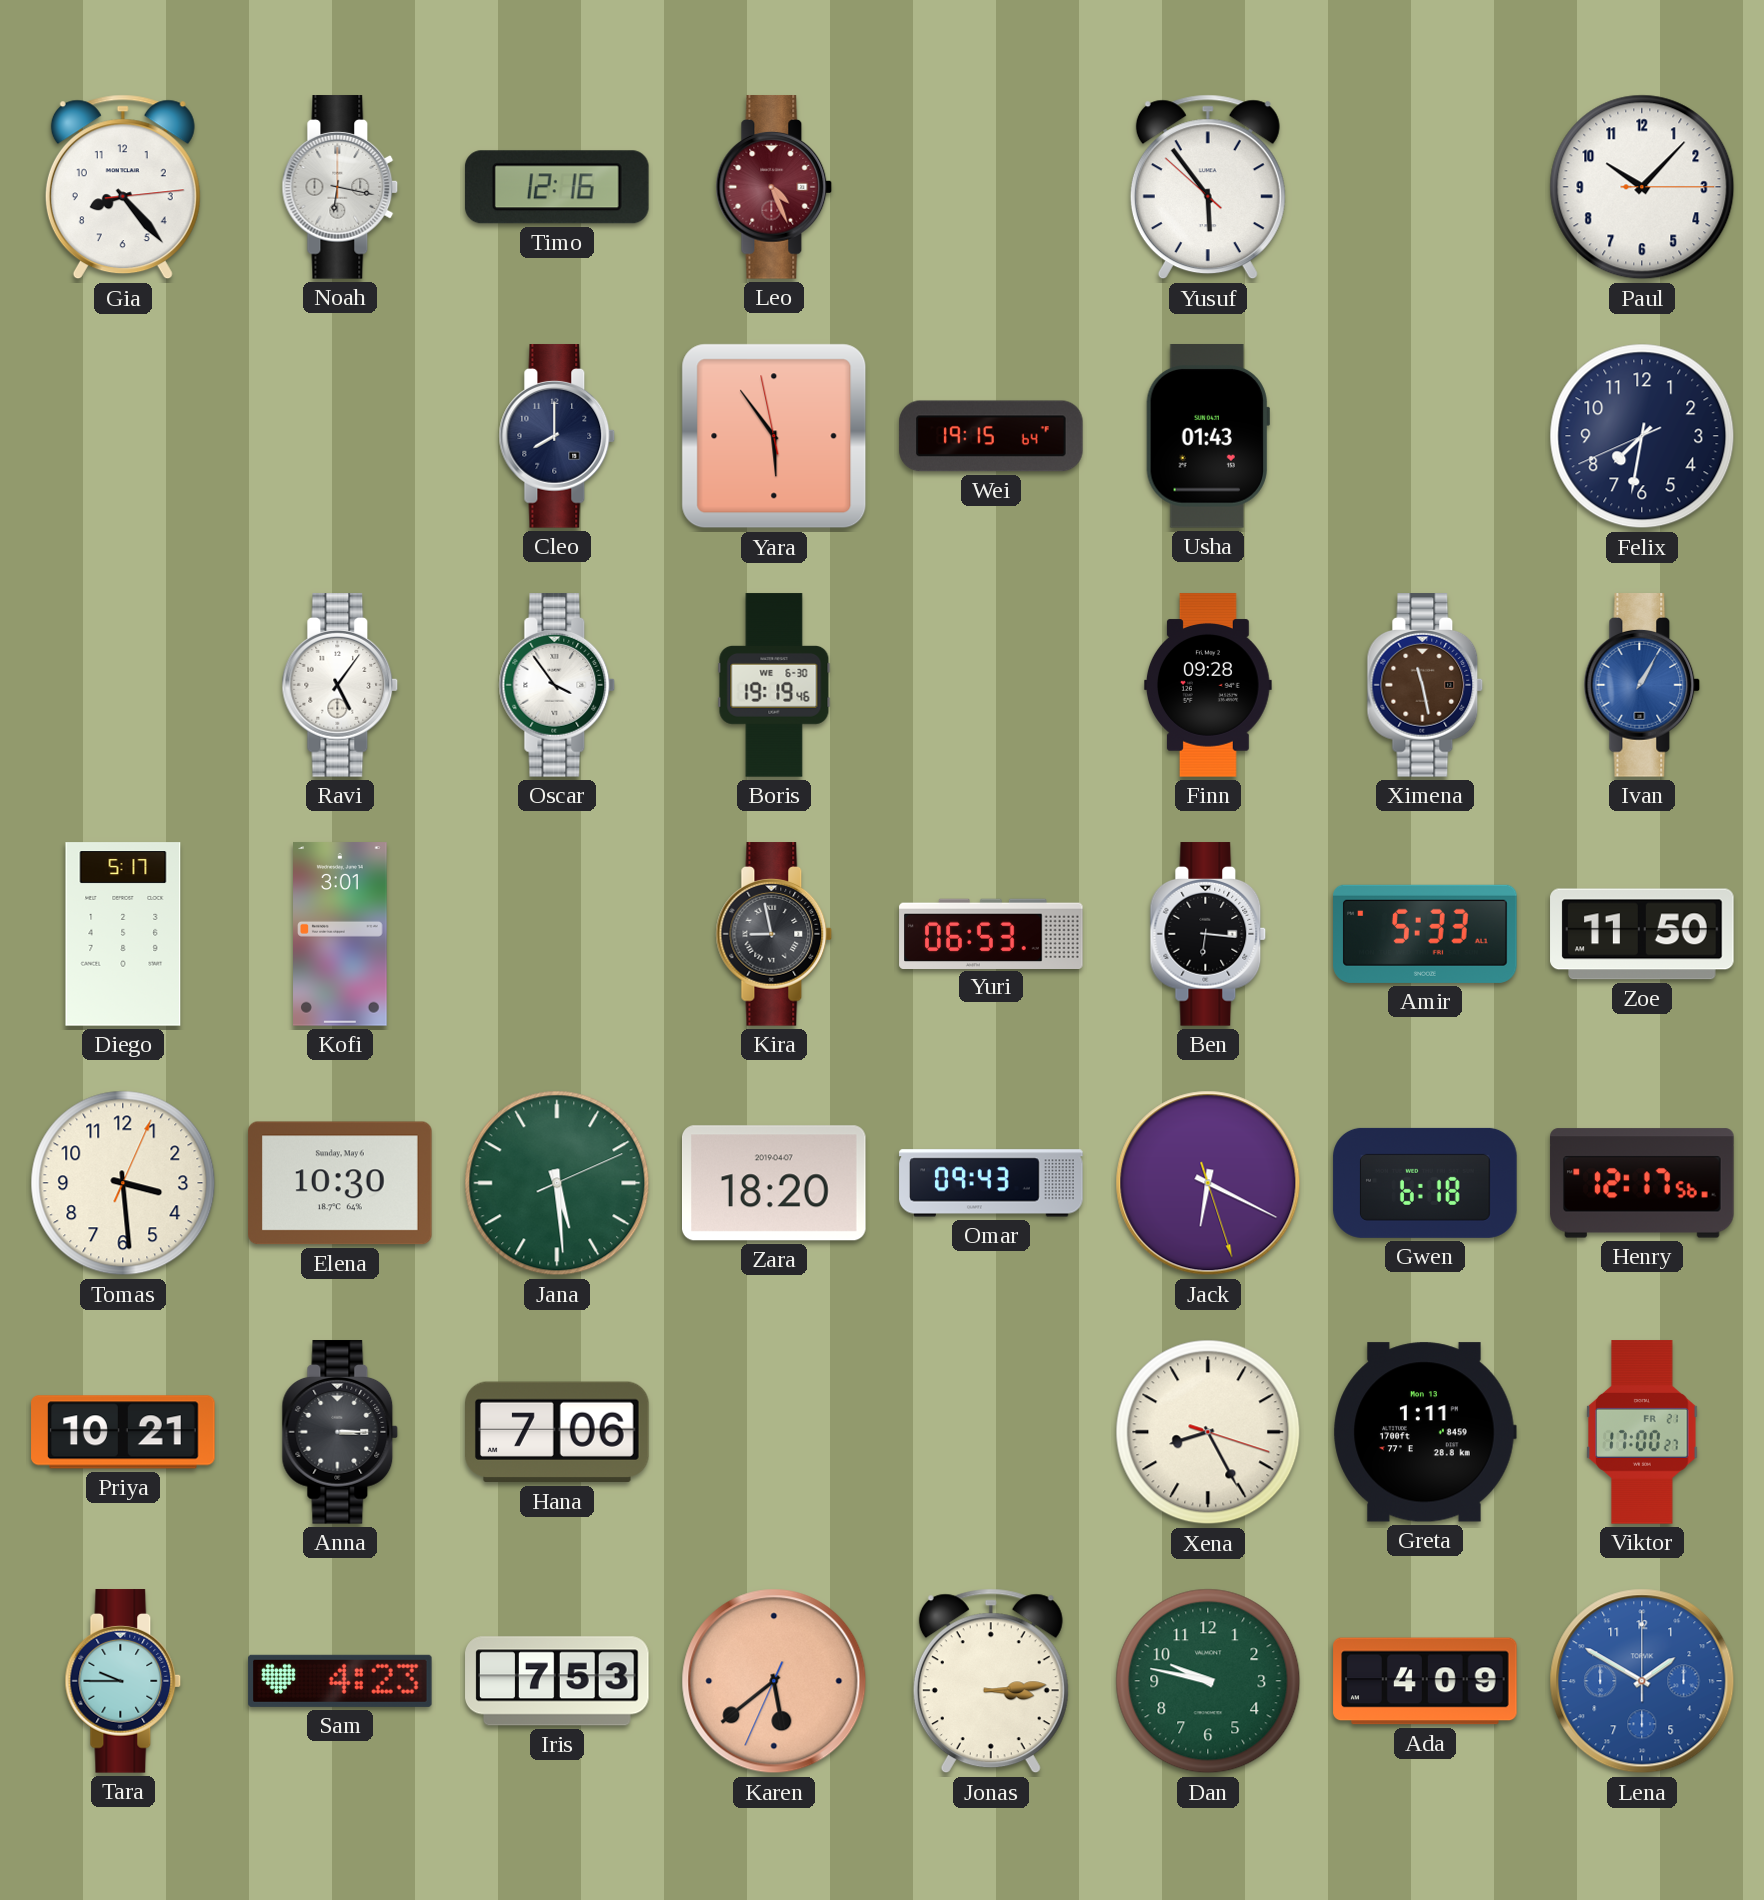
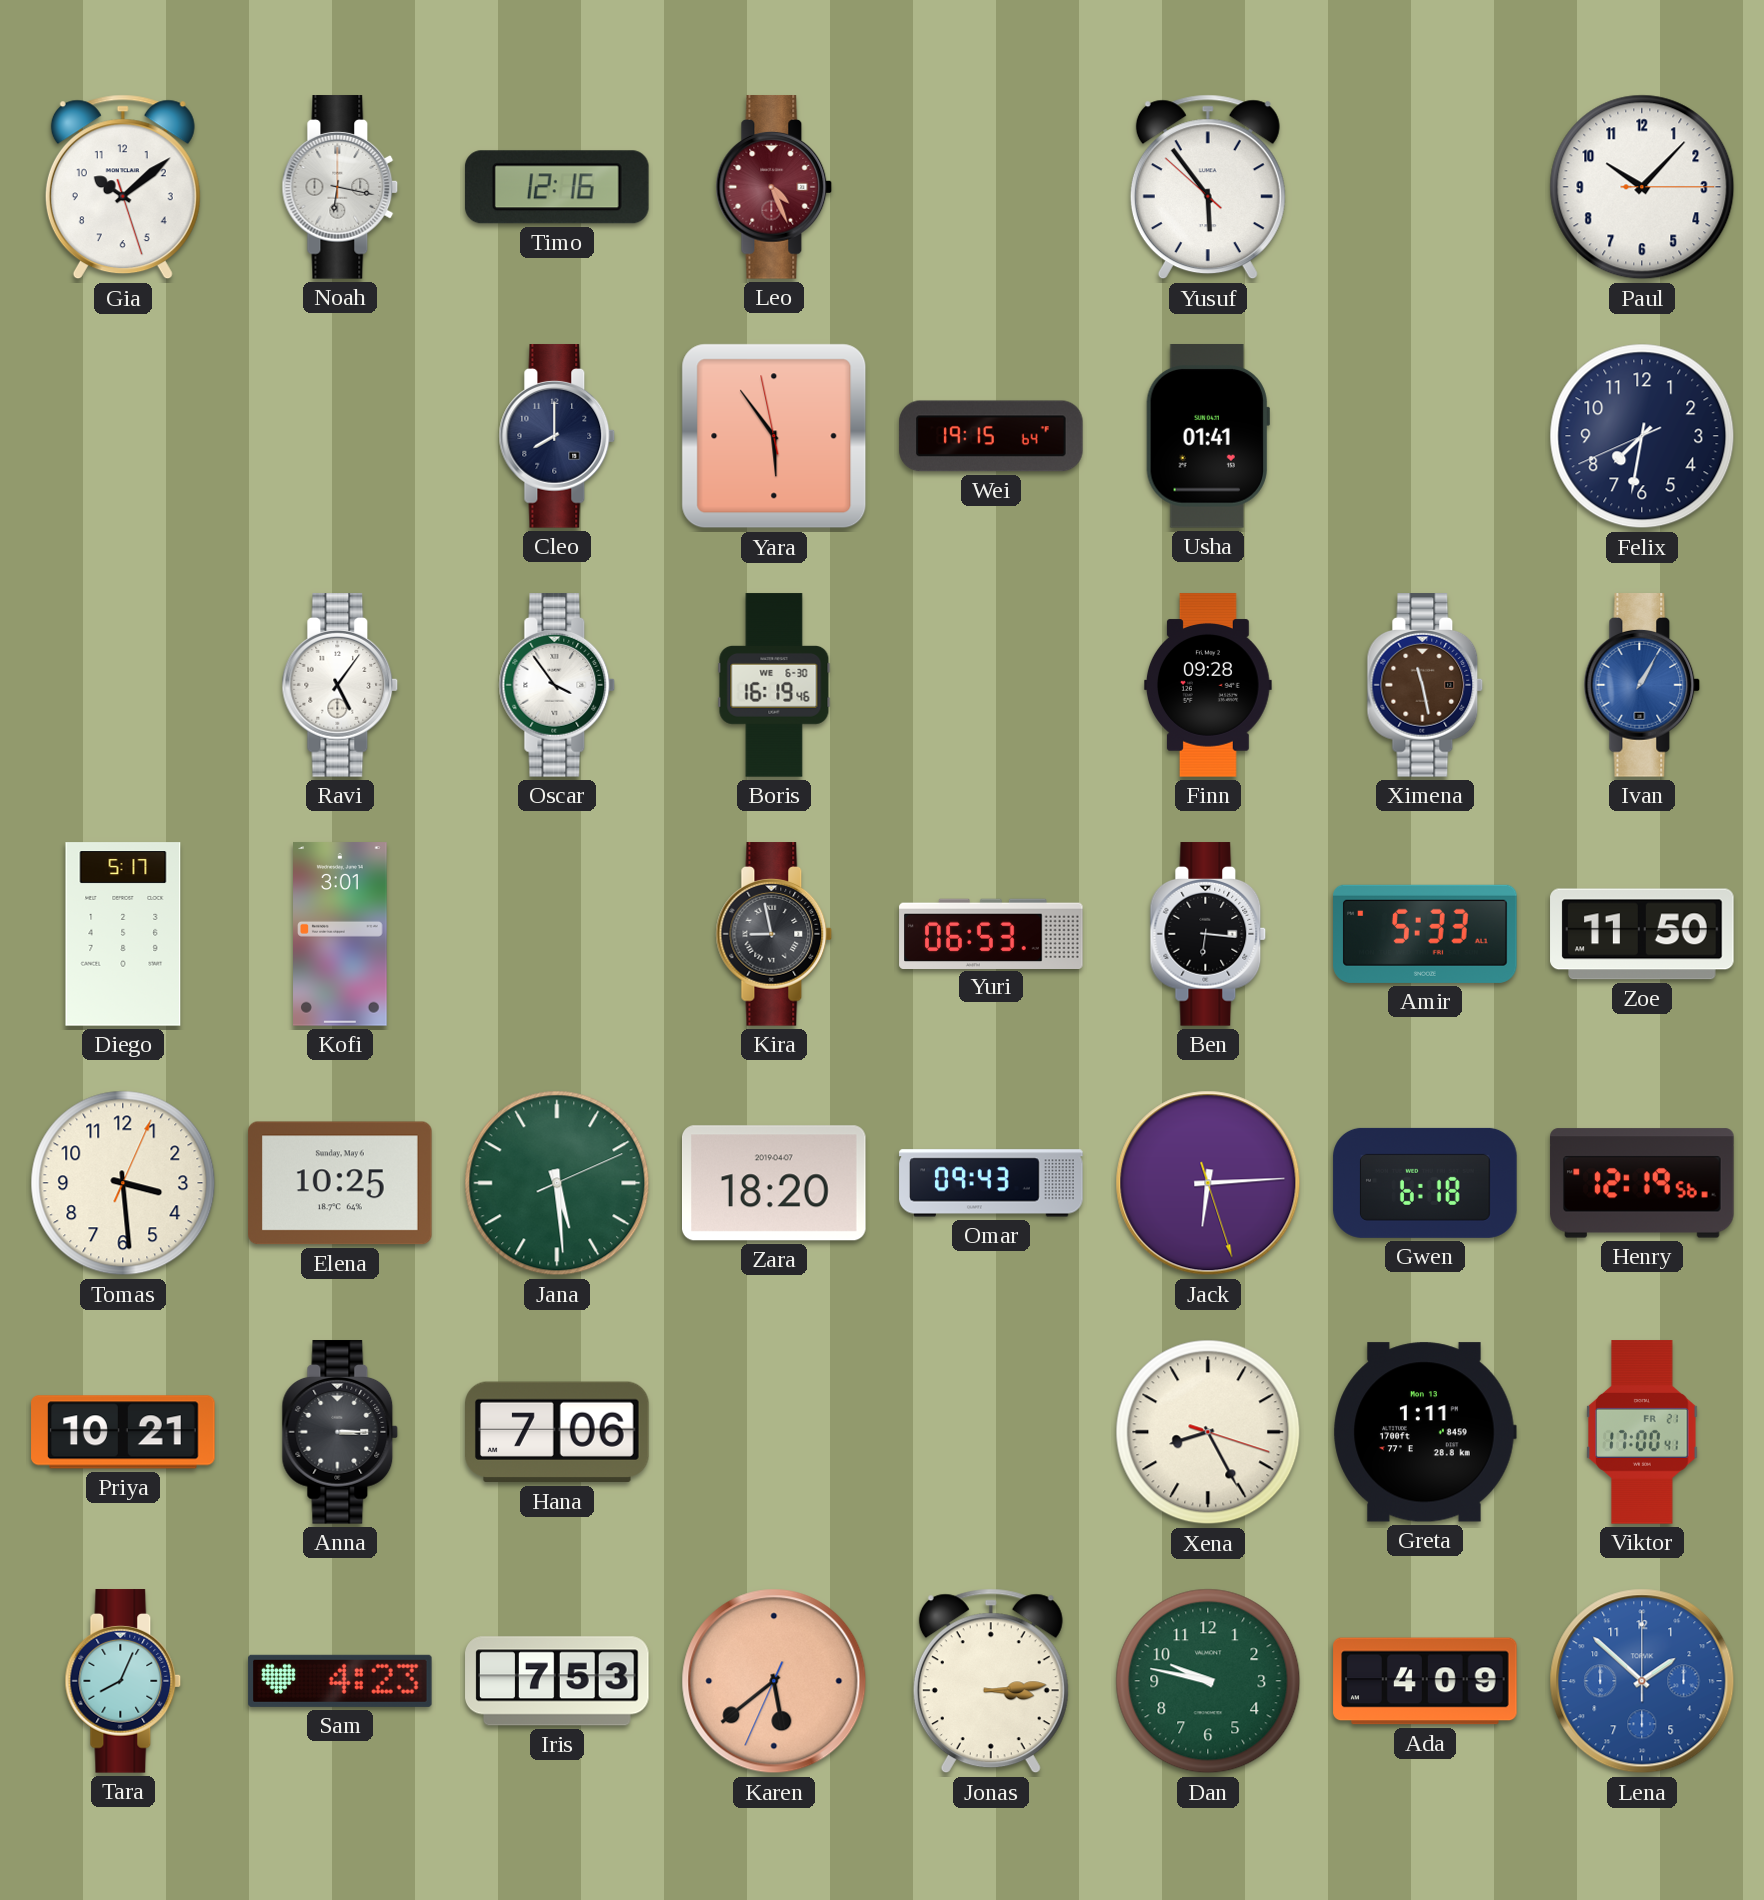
Gia: 8:23 -> 10:08 (123, 187)
Usha: 01:43 -> 01:41 (1208, 437)
Boris: 19:19 -> 16:19 (774, 685)
Elena: 10:30 -> 10:25 (341, 1183)
Jack: 6:19 -> 6:14 (1208, 1183)
Henry: 12:17 -> 12:19 (1642, 1183)
Viktor: 17:00:27 -> 17:00:41 (1642, 1432)
Tara: 9:45 -> 8:04 (123, 1681)
Lena: 1:50 -> 1:52 (1642, 1681)
